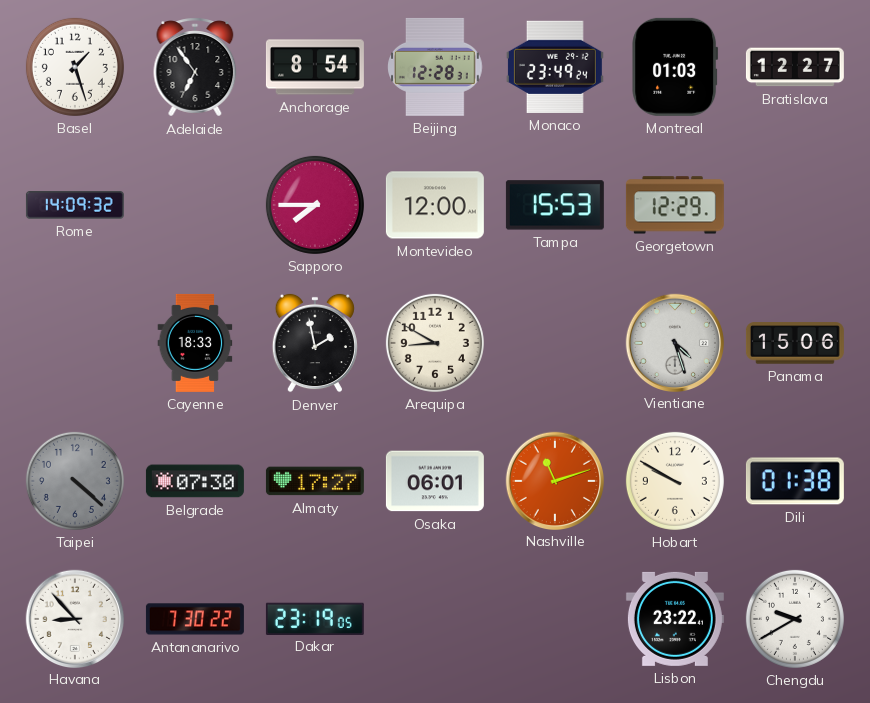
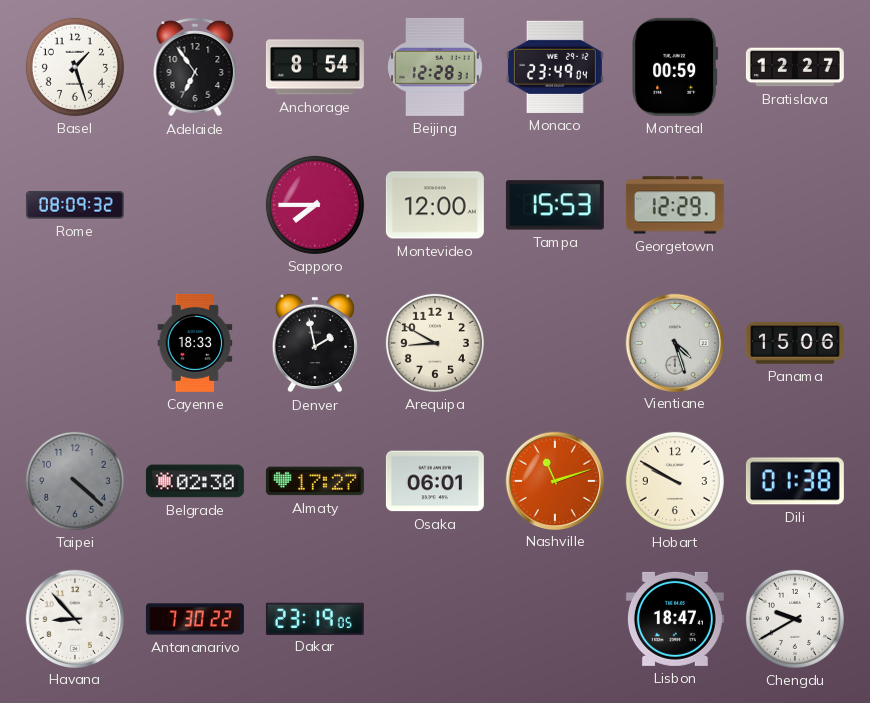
Monaco: 23:49:24 -> 23:49:04 (555, 67)
Montreal: 01:03 -> 00:59 (675, 67)
Rome: 14:09 -> 08:09 (75, 205)
Belgrade: 07:30 -> 02:30 (195, 481)
Lisbon: 23:22 -> 18:47 (675, 619)
